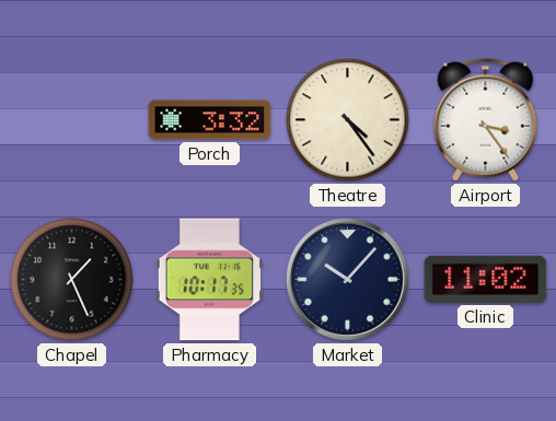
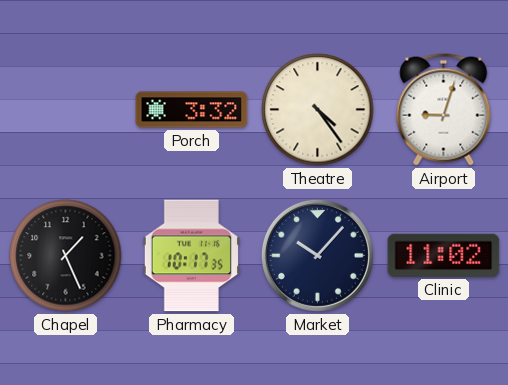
Airport: 3:24 -> 9:03 (444, 110)
